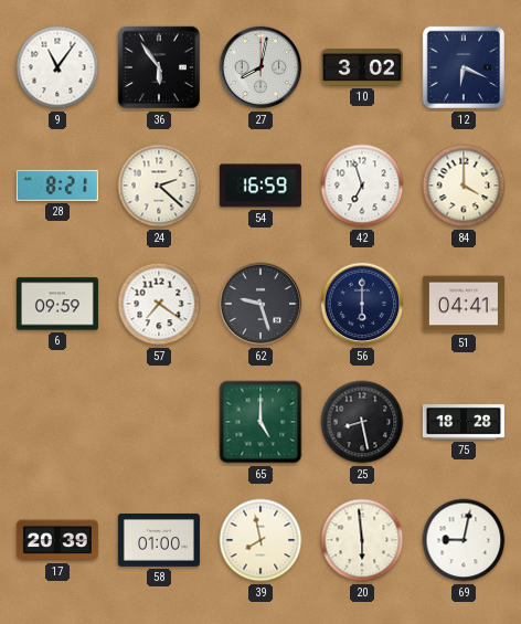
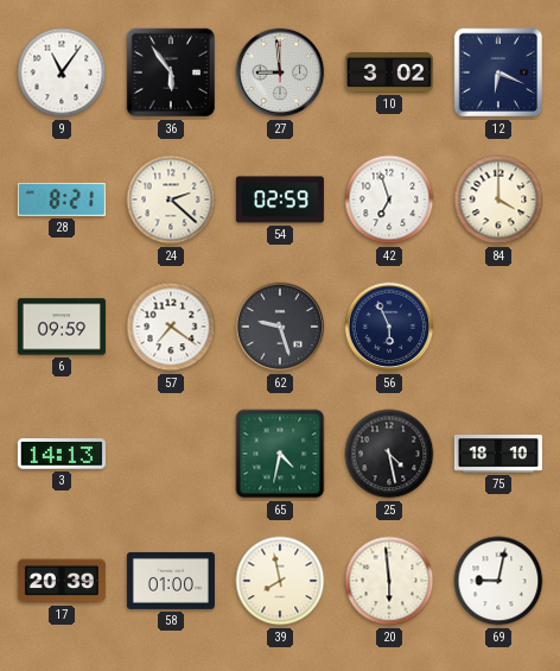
27: 8:02 -> 8:59 (280, 72)
54: 16:59 -> 02:59 (280, 200)
56: 6:00 -> 5:56 (389, 327)
51: 04:41 -> none (464, 304)
3: none -> 14:13 (62, 454)
65: 5:00 -> 4:32 (280, 454)
25: 8:28 -> 4:28 (389, 454)
75: 18:28 -> 18:10 (498, 454)
